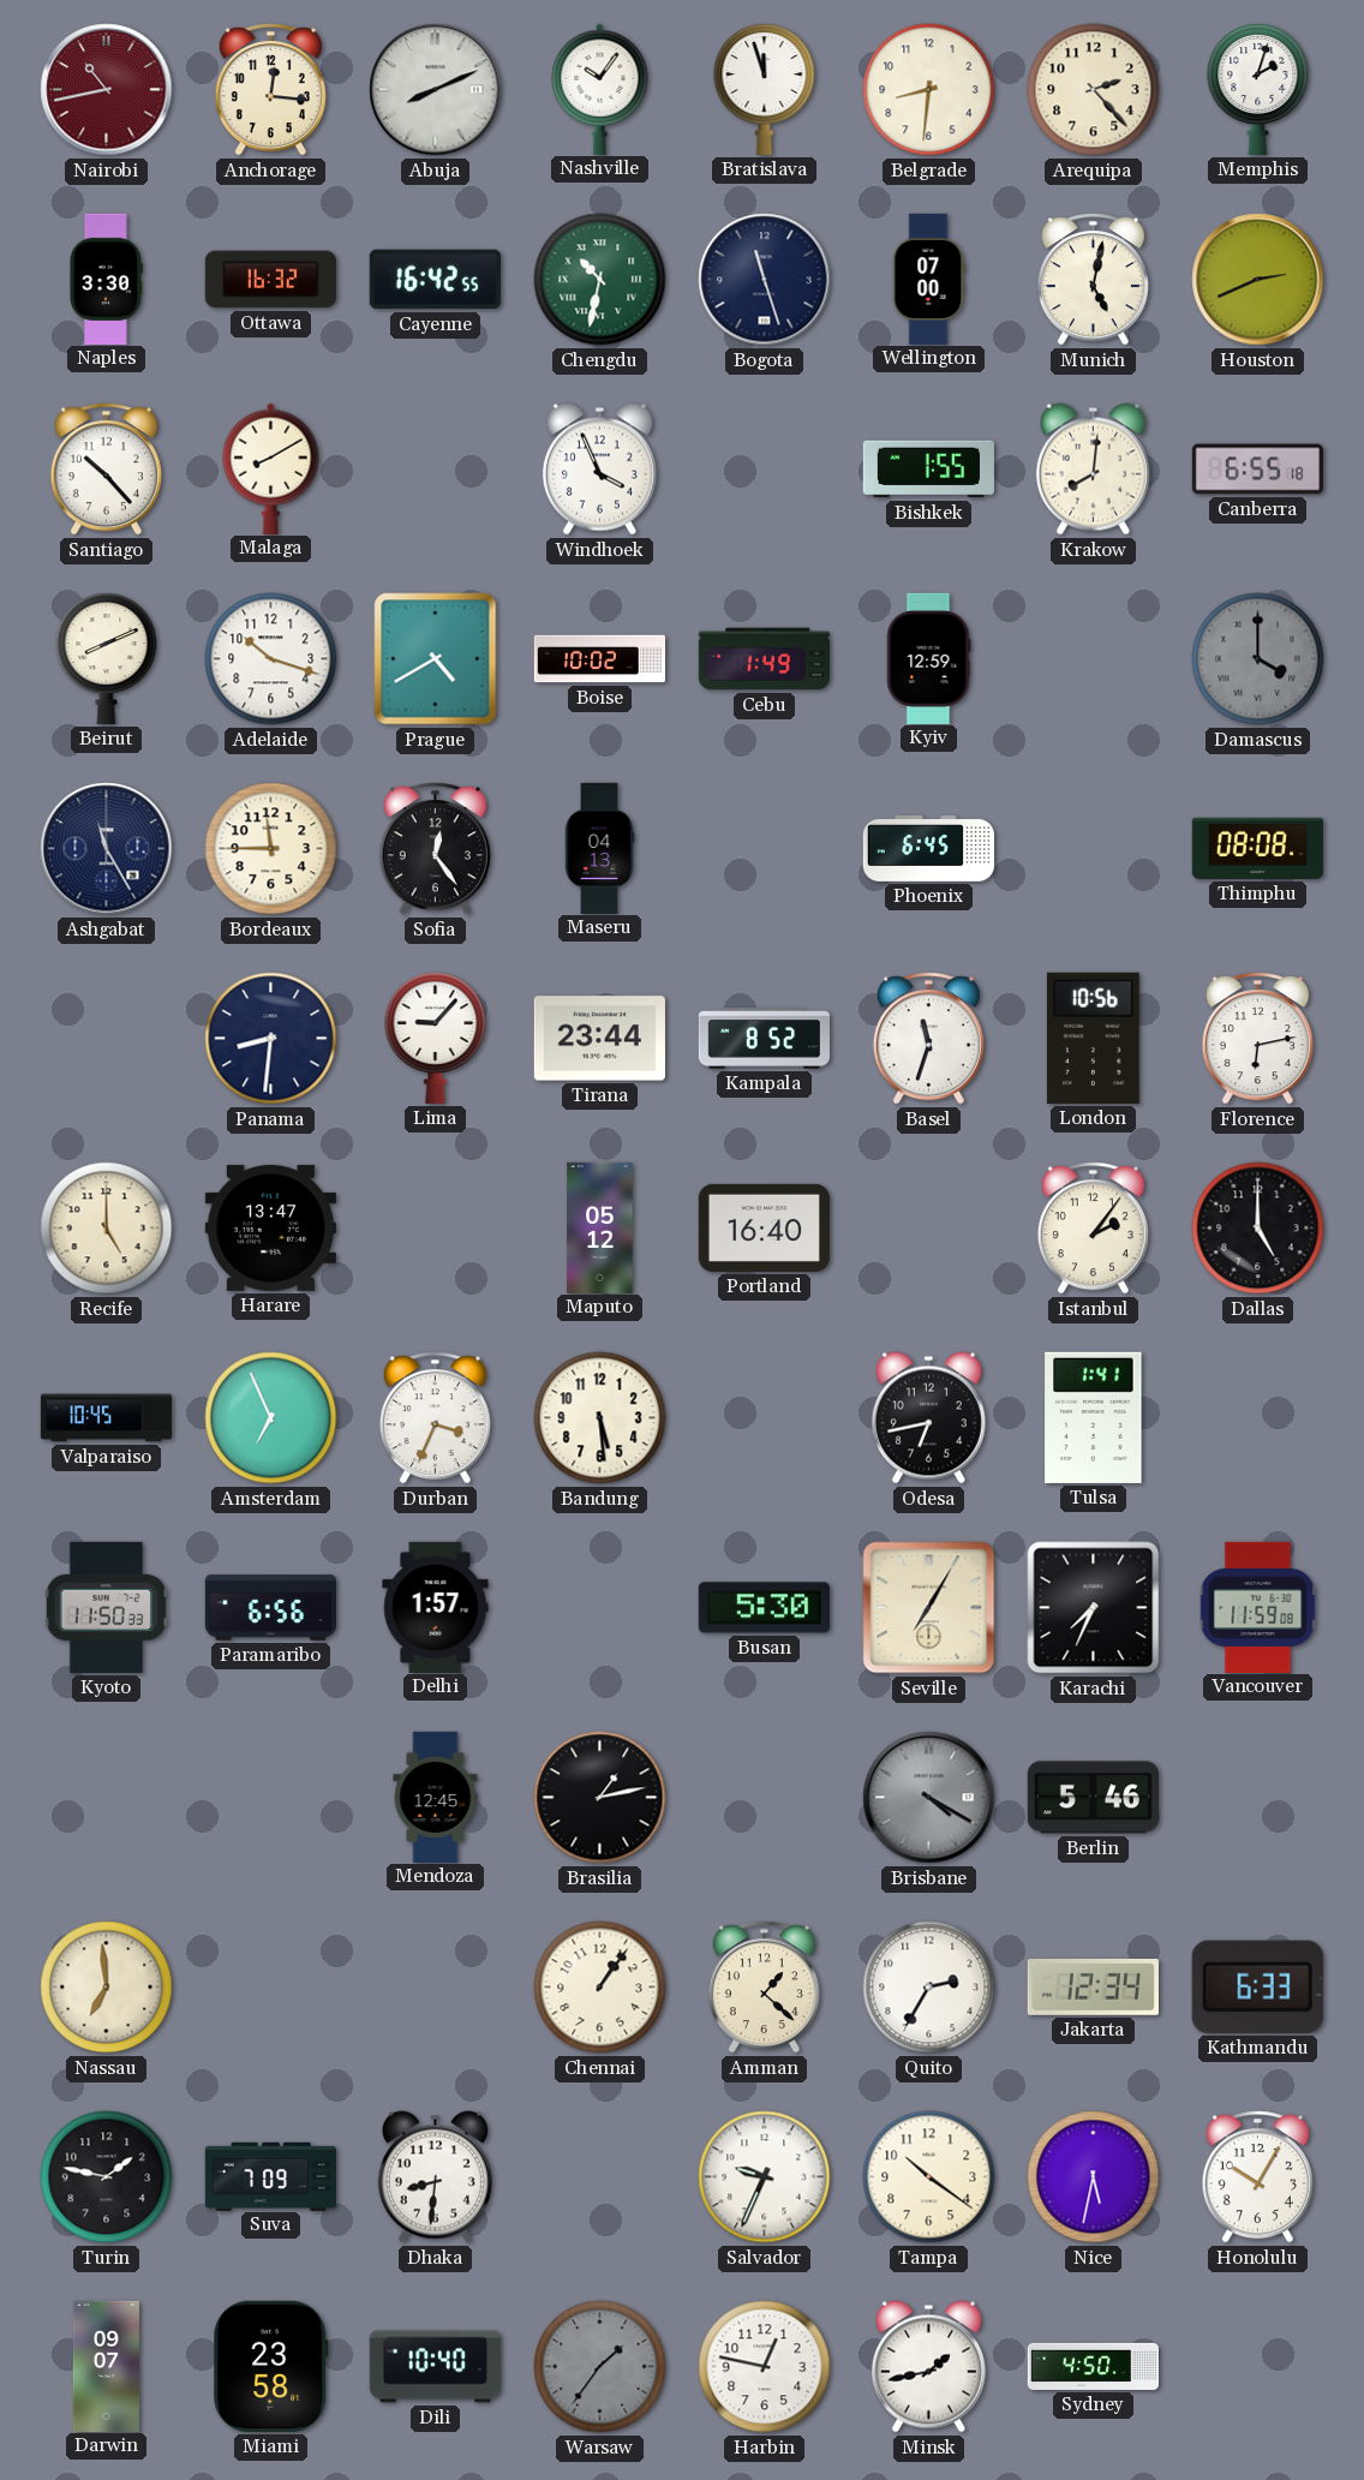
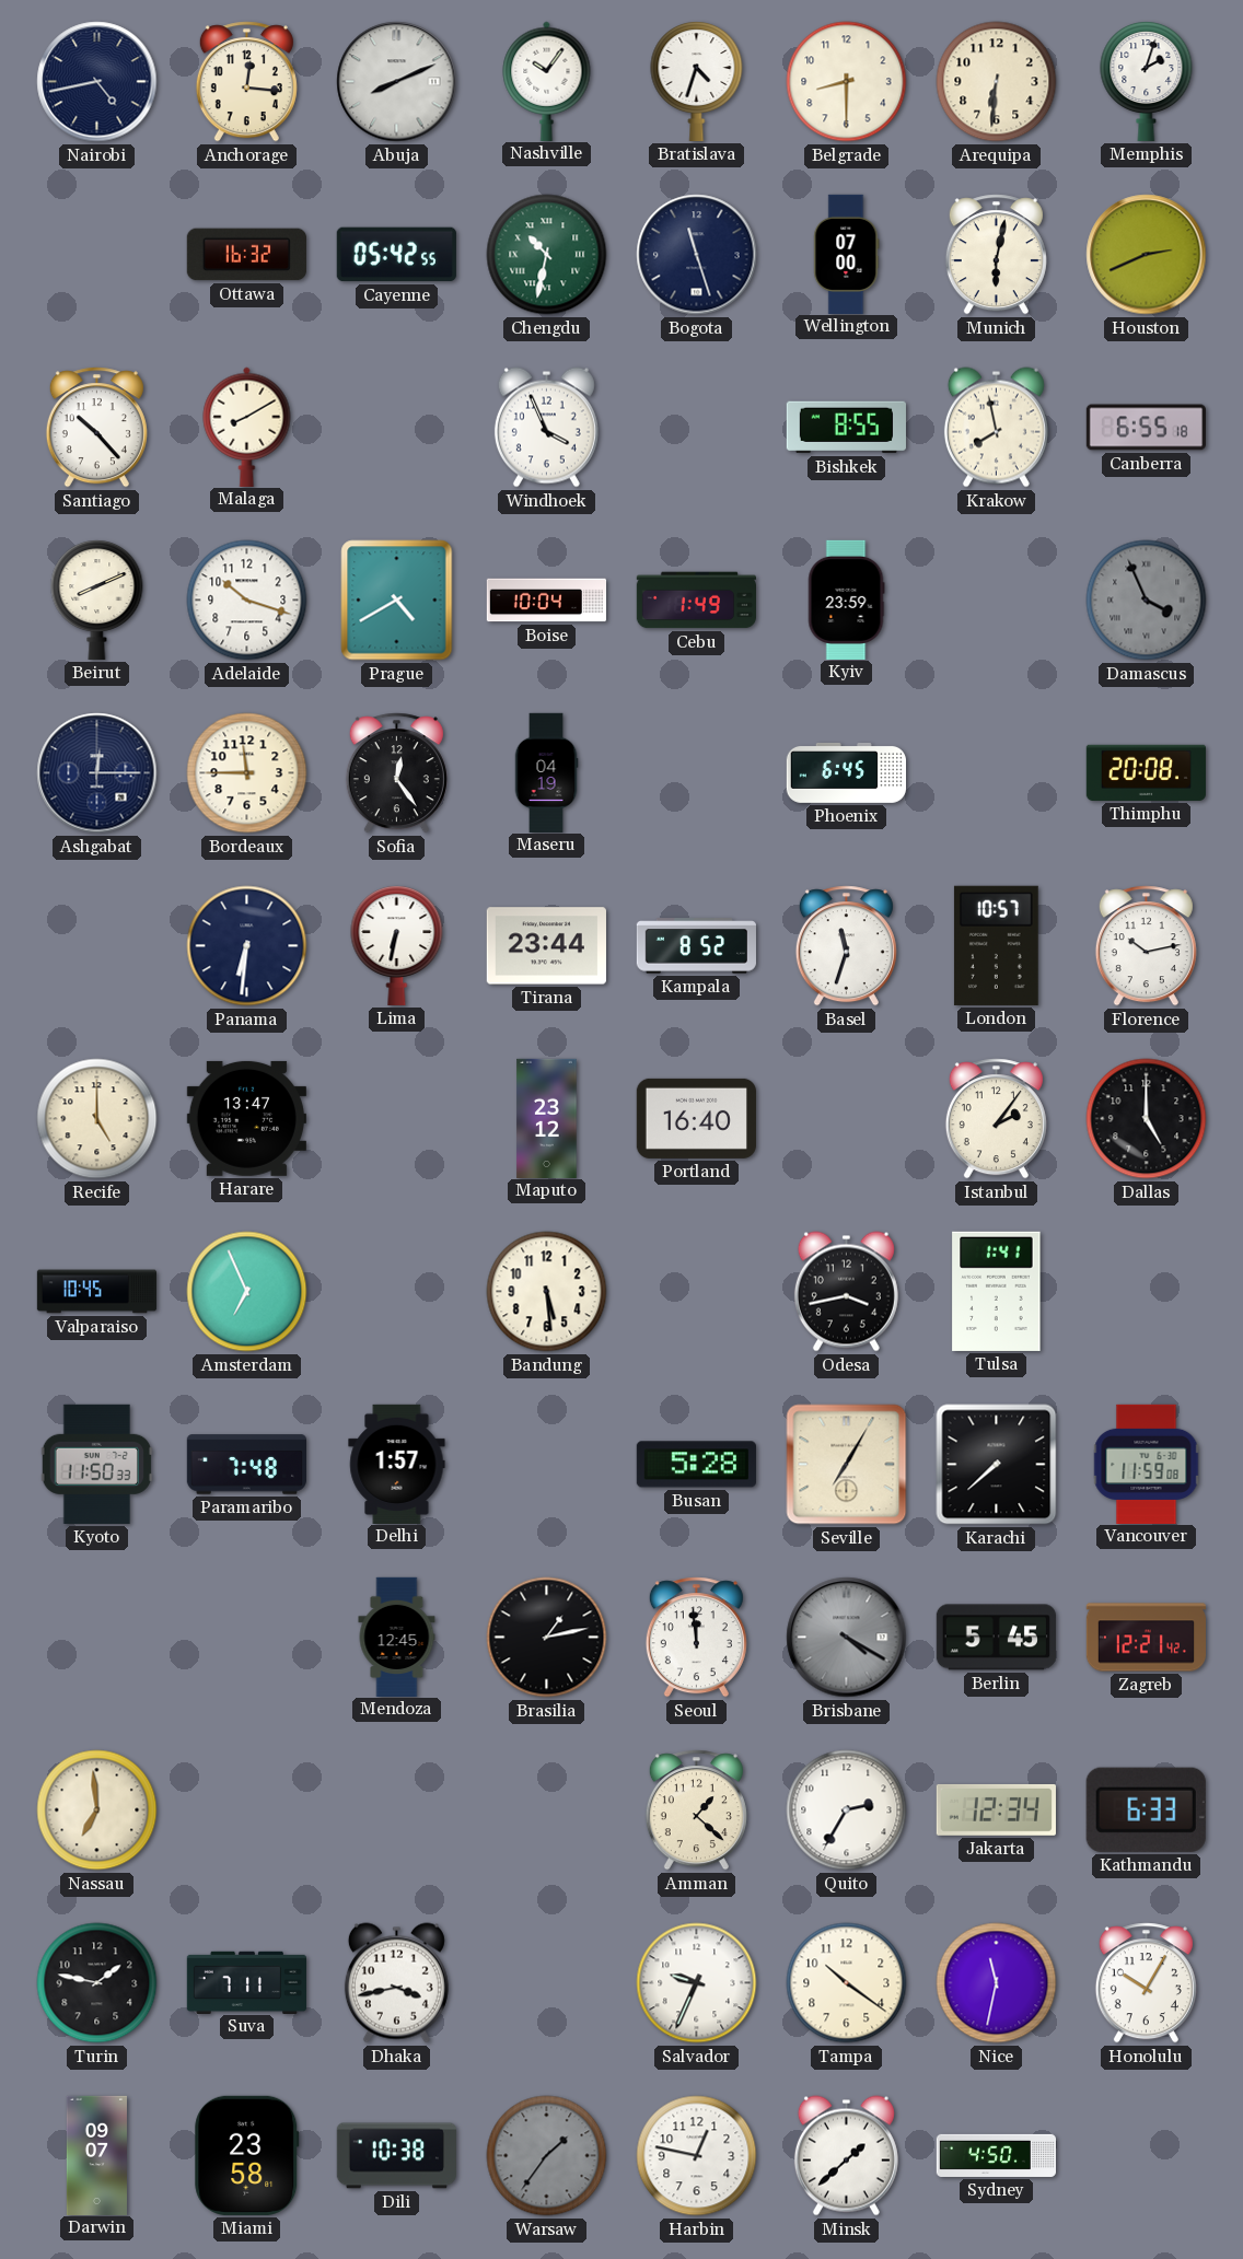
Nairobi: 10:43 -> 4:43 (97, 82)
Nairobi dial: burgundy -> navy (97, 82)
Bratislava: 11:57 -> 4:33 (697, 82)
Belgrade: 8:31 -> 8:30 (847, 82)
Arequipa: 2:23 -> 6:31 (997, 82)
Naples: 3:30 -> none (106, 279)
Cayenne: 16:42 -> 05:42 (396, 255)
Munich: 5:02 -> 6:02 (996, 255)
Bishkek: 1:55 -> 8:55 (846, 428)
Krakow: 8:01 -> 7:58 (996, 428)
Boise: 10:02 -> 10:04 (546, 601)
Kyiv: 12:59 -> 23:59 (846, 599)
Damascus: 4:00 -> 3:56 (1147, 601)
Ashgabat: 11:25 -> 12:15 (97, 773)
Maseru: 04:13 -> 04:19 (546, 772)
Thimphu: 08:08 -> 20:08 (1146, 772)
Panama: 8:31 -> 6:31 (247, 946)
Lima: 9:07 -> 6:32 (397, 946)
London: 10:56 -> 10:57 (996, 945)
Florence: 6:13 -> 10:13 (1146, 946)
Maputo: 05:12 -> 23:12 (547, 1118)
Durban: 3:34 -> none (435, 1418)
Odesa: 6:43 -> 3:43 (846, 1292)
Paramaribo: 6:56 -> 7:48 (246, 1465)
Busan: 5:30 -> 5:28 (696, 1465)
Karachi: 7:34 -> 7:38 (997, 1465)
Seoul: none -> 11:59 (696, 1638)
Berlin: 5:46 -> 5:45 (996, 1638)
Zagreb: none -> 12:21 (1147, 1638)
Chennai: 1:06 -> none (600, 1988)
Suva: 7:09 -> 7:11 (246, 1982)
Dhaka: 8:31 -> 3:43 (396, 1983)
Nice: 5:32 -> 11:32 (997, 1983)
Dili: 10:40 -> 10:38 (396, 2156)
Minsk: 1:43 -> 1:38 (846, 2156)
